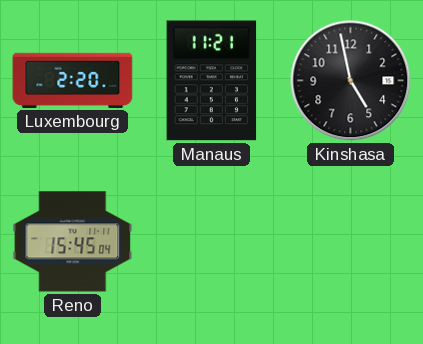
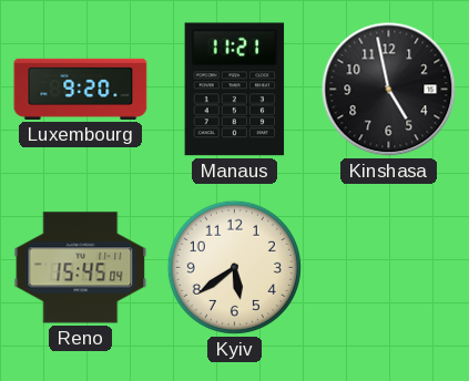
Luxembourg: 2:20 -> 9:20 (81, 89)
Kyiv: none -> 5:39 (234, 267)
